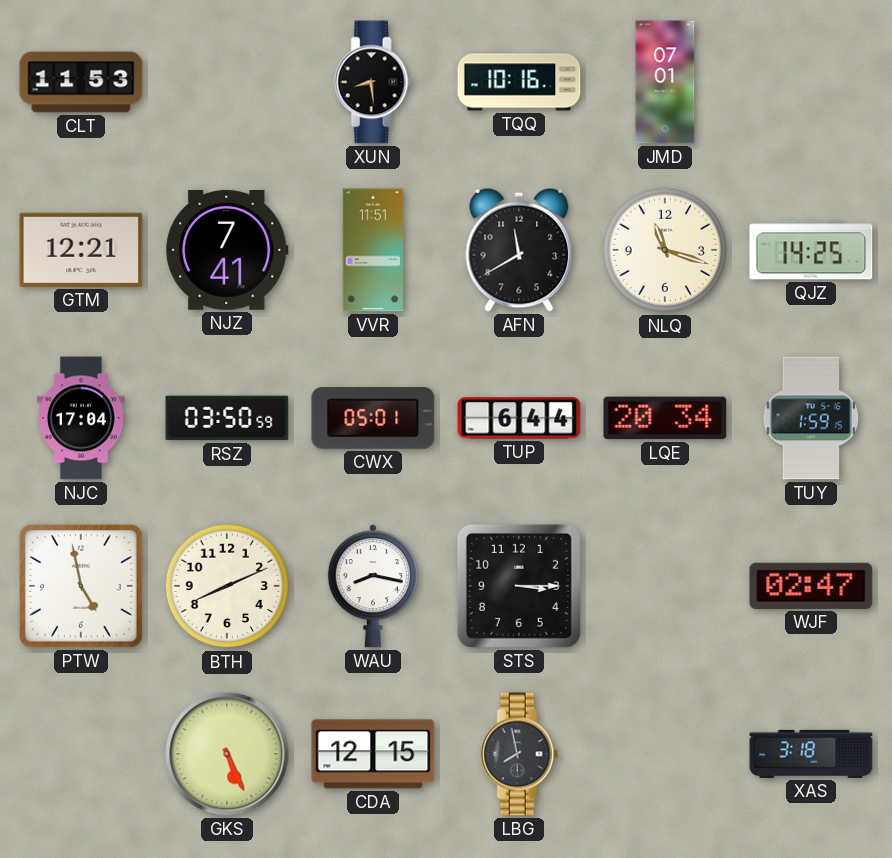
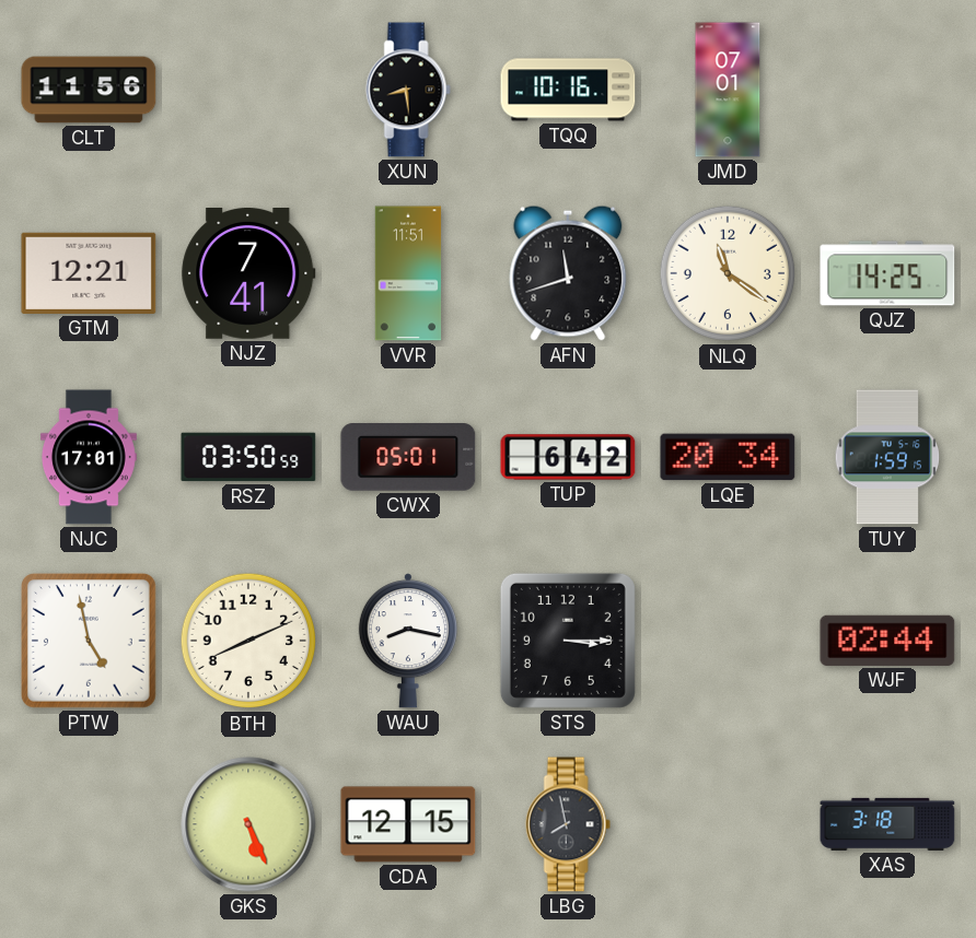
CLT: 11:53 -> 11:56 (89, 90)
AFN: 11:40 -> 11:42 (568, 273)
NLQ: 11:18 -> 11:21 (728, 273)
NJC: 17:04 -> 17:01 (89, 457)
TUP: 6:44 -> 6:42 (568, 457)
WJF: 02:47 -> 02:44 (887, 641)
